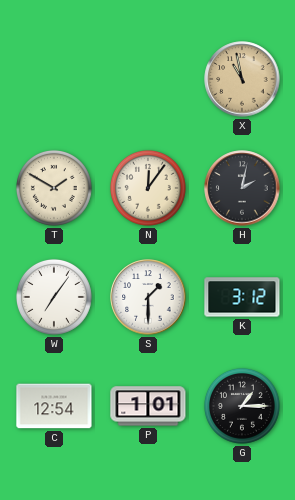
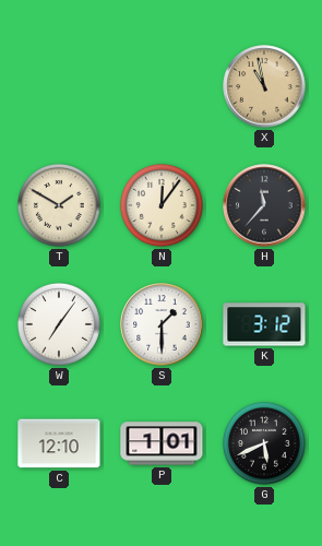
H: 2:02 -> 11:37 (264, 205)
C: 12:54 -> 12:10 (59, 443)
G: 1:15 -> 5:41 (264, 443)
